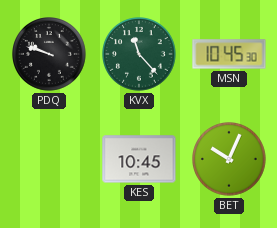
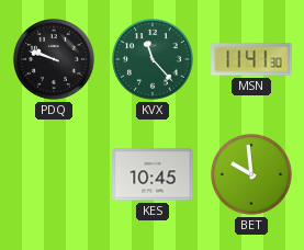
MSN: 10:45 -> 11:41 (251, 59)
BET: 10:04 -> 9:59 (252, 175)
